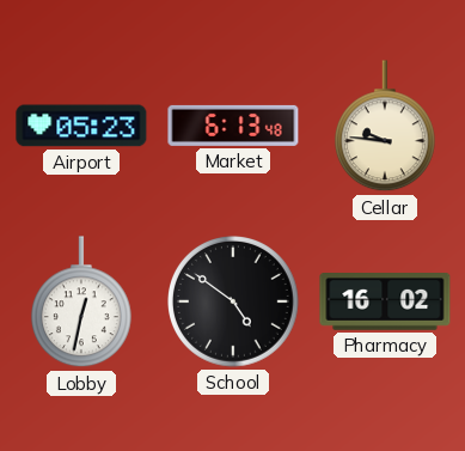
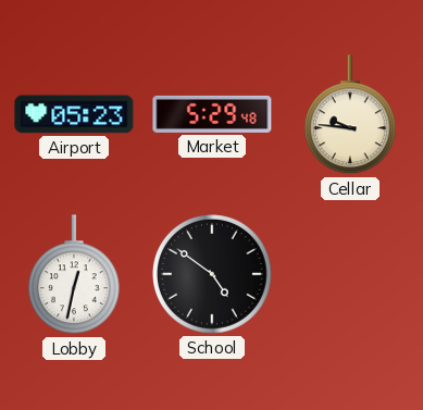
Market: 6:13 -> 5:29 (212, 114)
Pharmacy: 16:02 -> none (385, 303)
